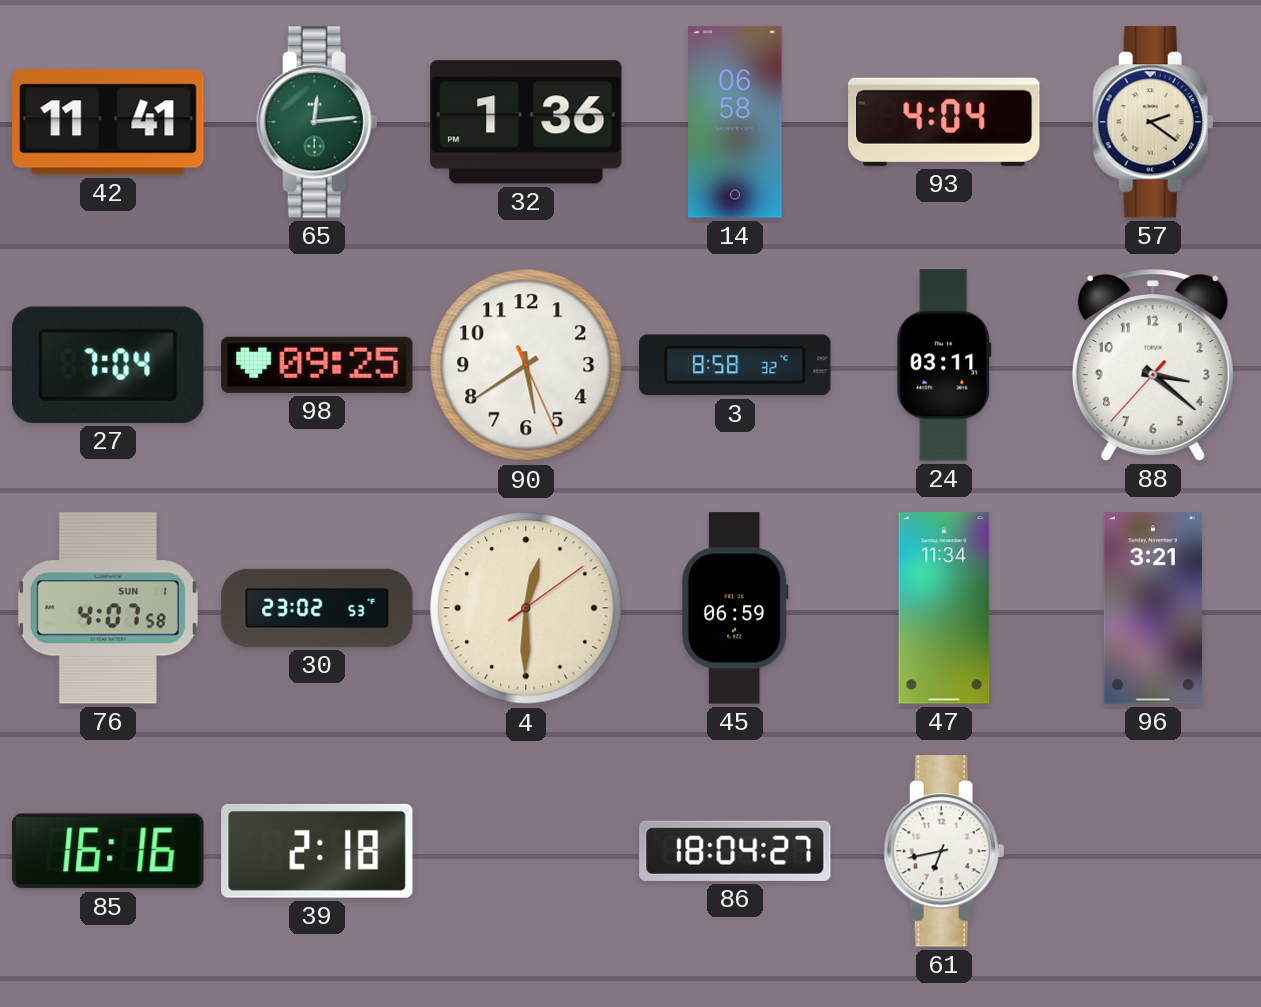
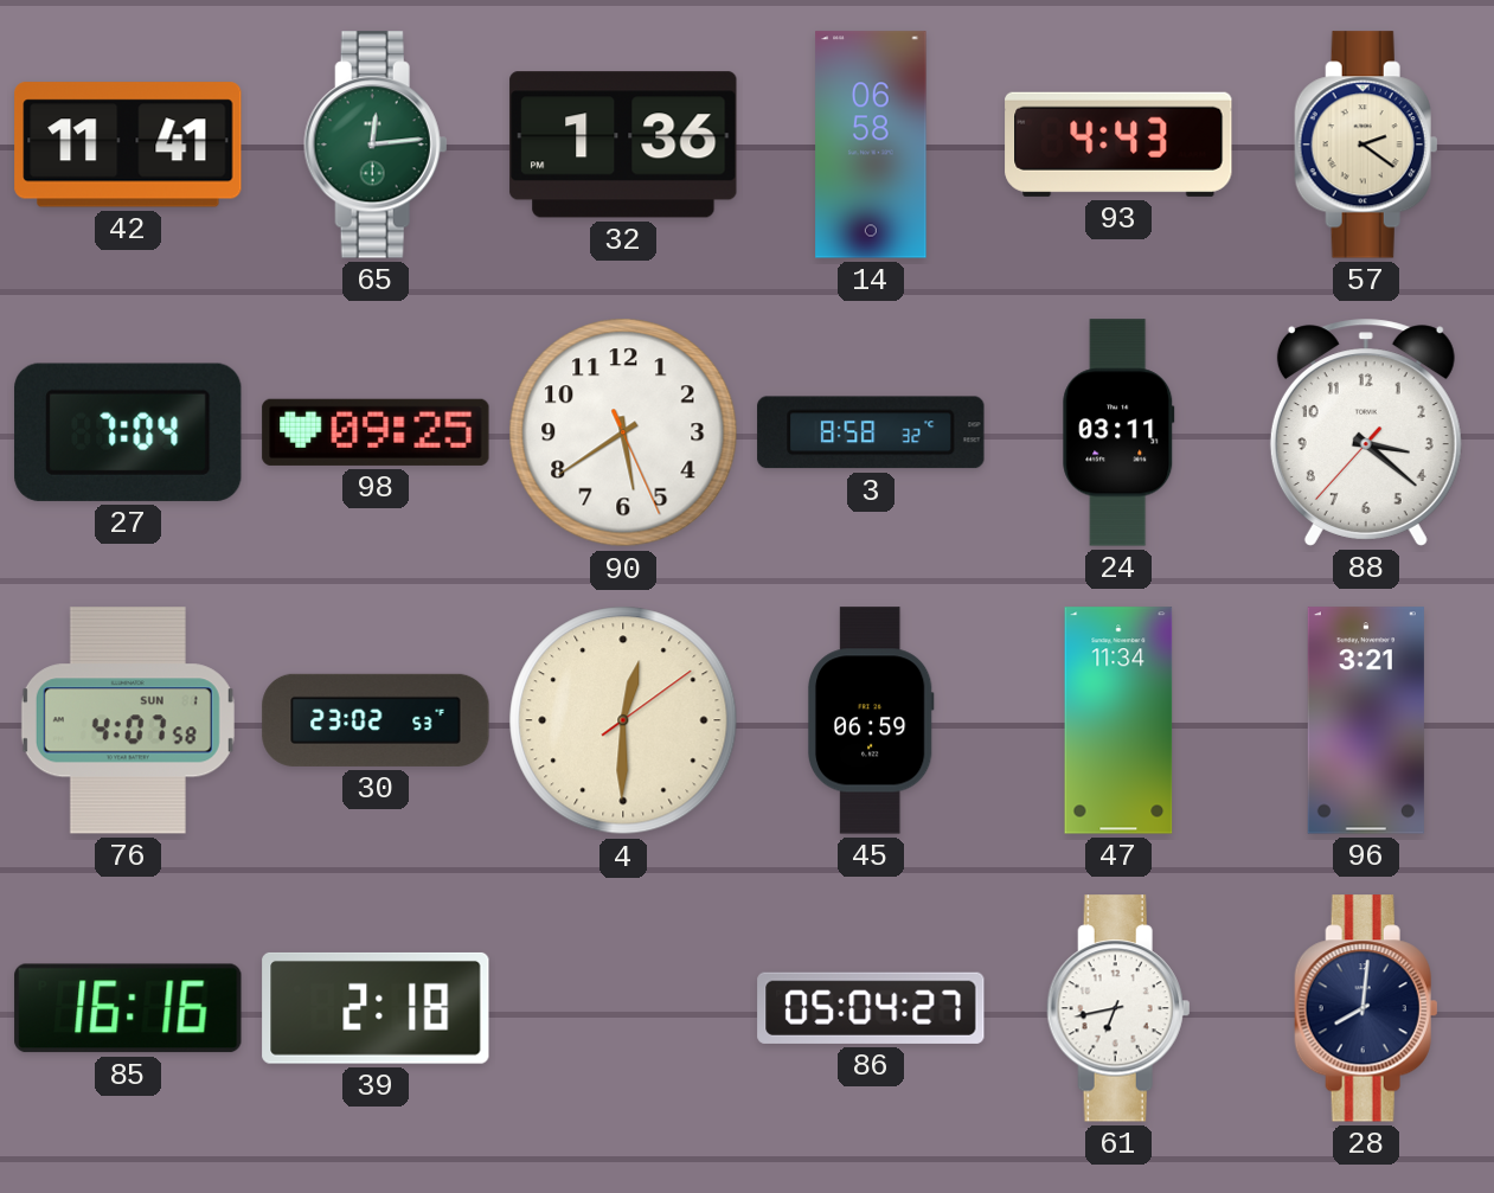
93: 4:04 -> 4:43 (1118, 145)
86: 18:04 -> 05:04 (871, 1008)
28: none -> 8:01 (1366, 1008)
